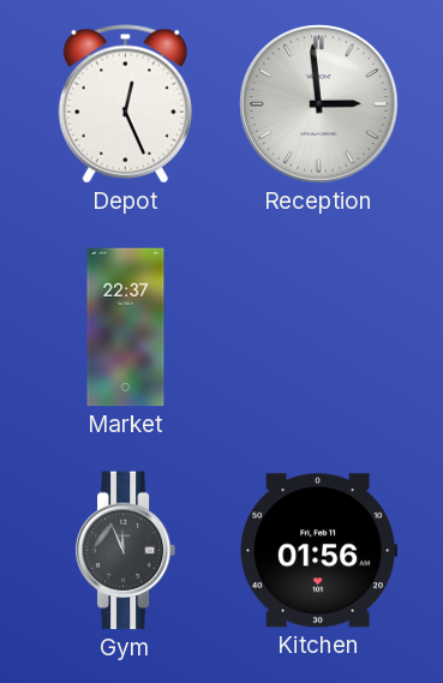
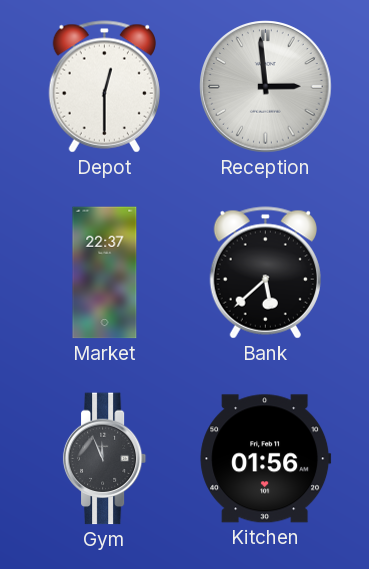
Depot: 12:26 -> 12:30 (104, 87)
Bank: none -> 5:38 (265, 273)
